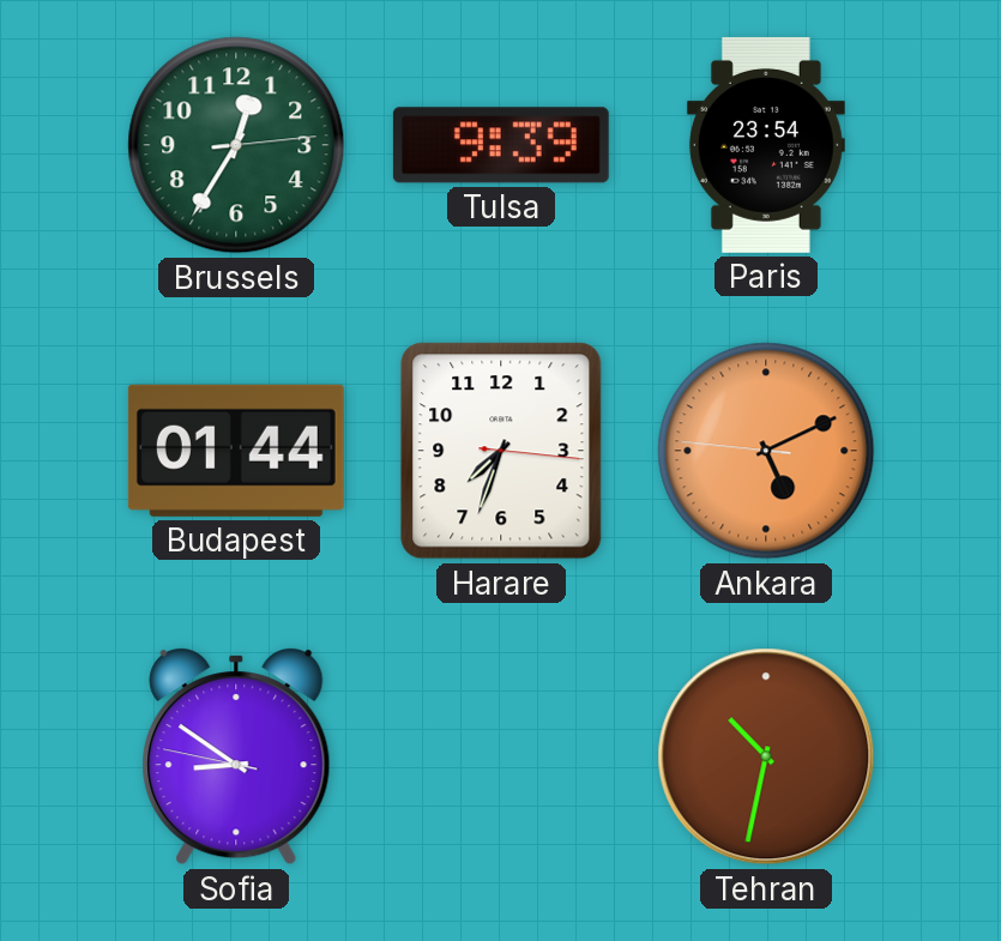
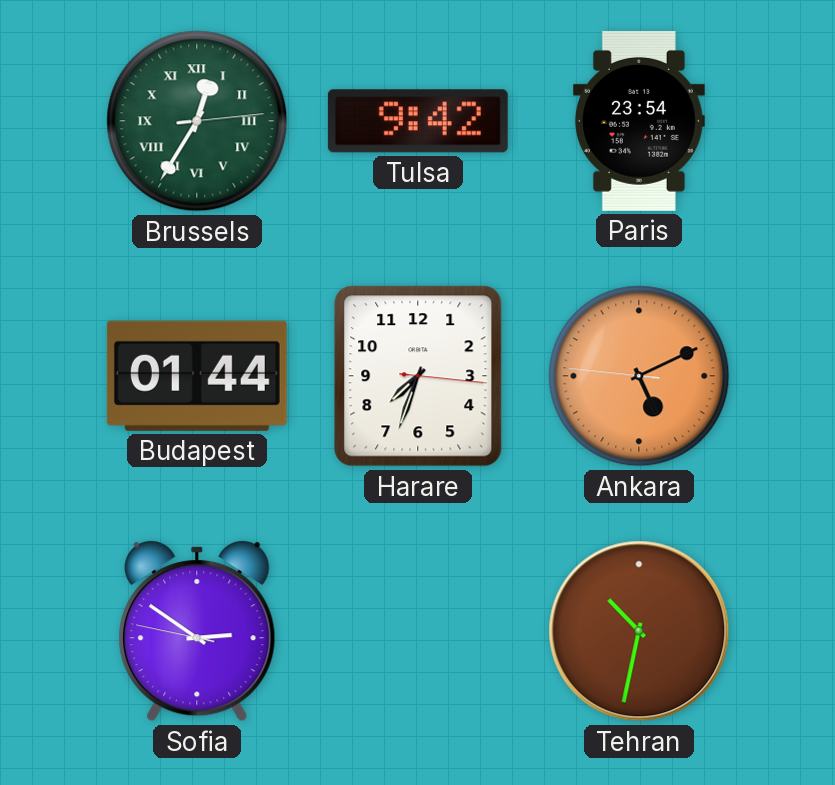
Brussels numerals: Arabic -> Roman (197, 121)
Tulsa: 9:39 -> 9:42 (418, 121)
Sofia: 8:50 -> 2:50 (197, 632)
